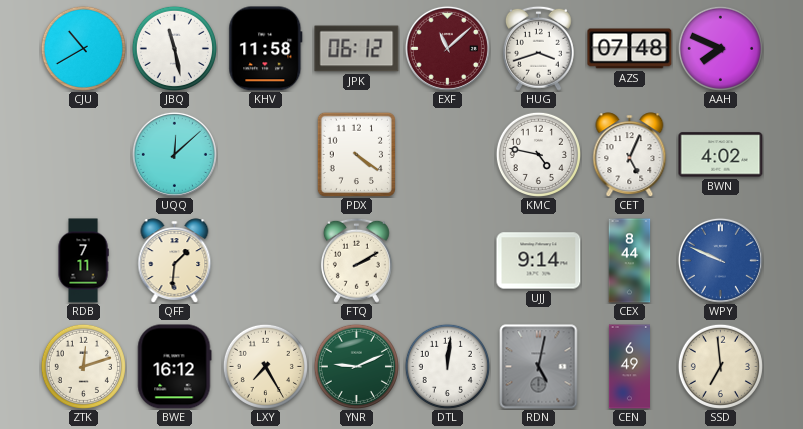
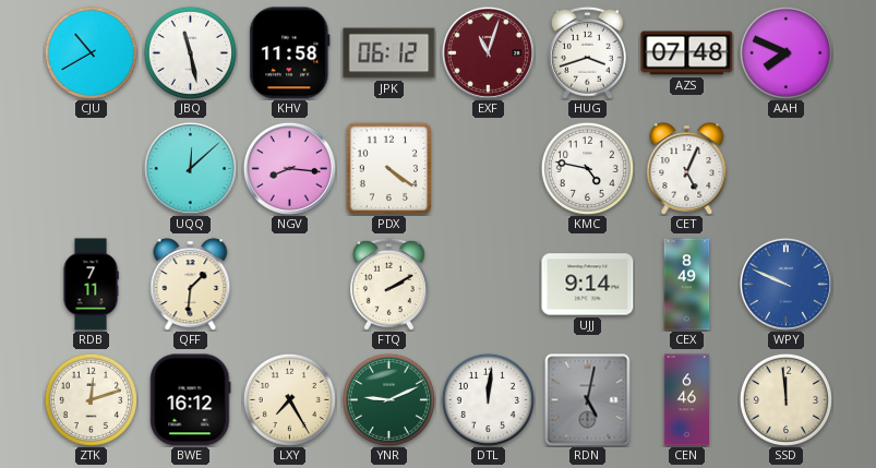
EXF: 11:08 -> 11:03 (488, 52)
NGV: none -> 8:16 (289, 168)
BWN: 4:02 -> none (721, 155)
CEX: 8:44 -> 8:49 (687, 285)
CEN: 6:49 -> 6:46 (686, 400)
SSD: 6:59 -> 11:59 (785, 399)
